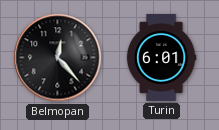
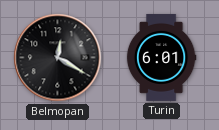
Belmopan: 12:23 -> 12:20 (58, 58)
